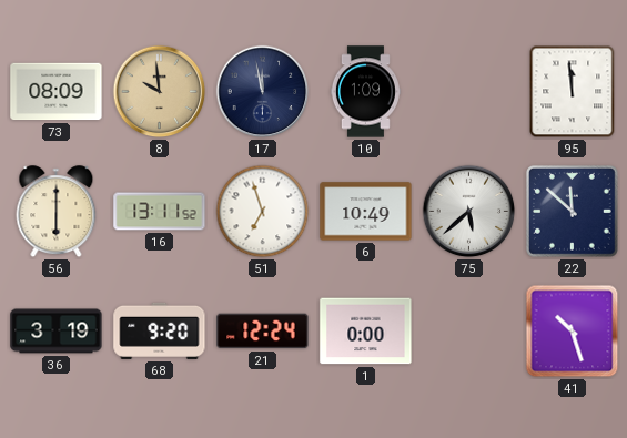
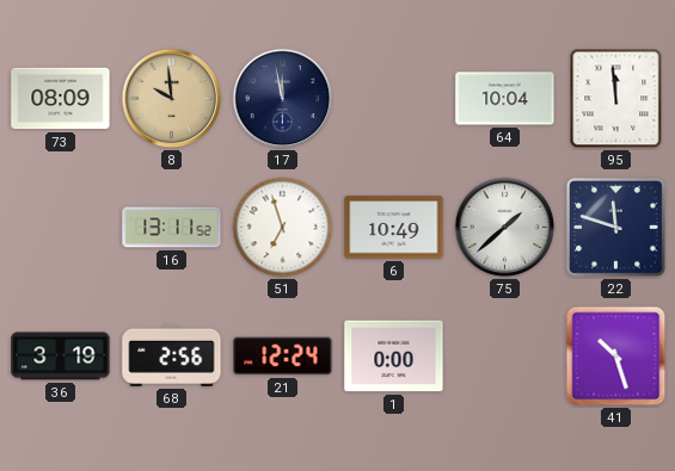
10: 1:09 -> none (365, 92)
64: none -> 10:04 (505, 99)
56: 6:00 -> none (57, 212)
75: 5:38 -> 1:38 (505, 228)
22: 11:52 -> 11:48 (615, 227)
68: 9:20 -> 2:56 (172, 355)
